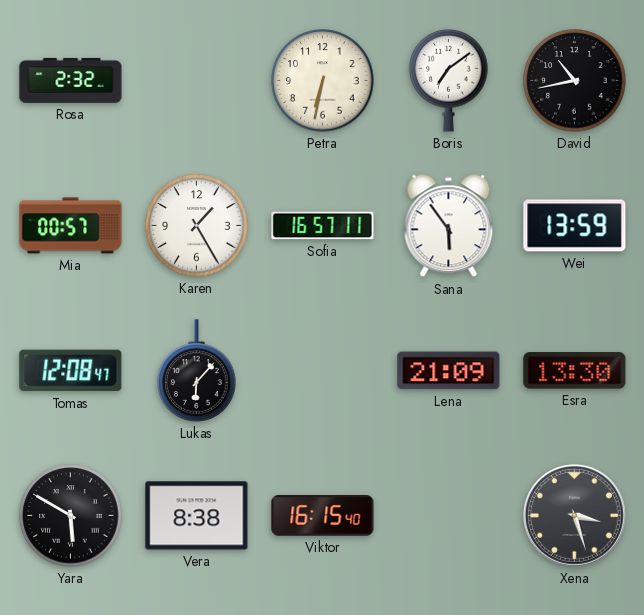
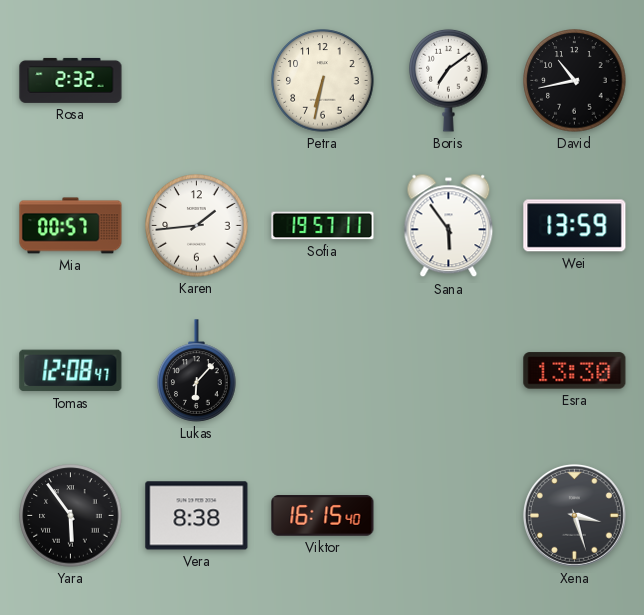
Karen: 1:25 -> 1:44 (197, 226)
Sofia: 16:57 -> 19:57 (323, 226)
Lena: 21:09 -> none (449, 371)
Yara: 5:50 -> 5:54 (71, 516)
